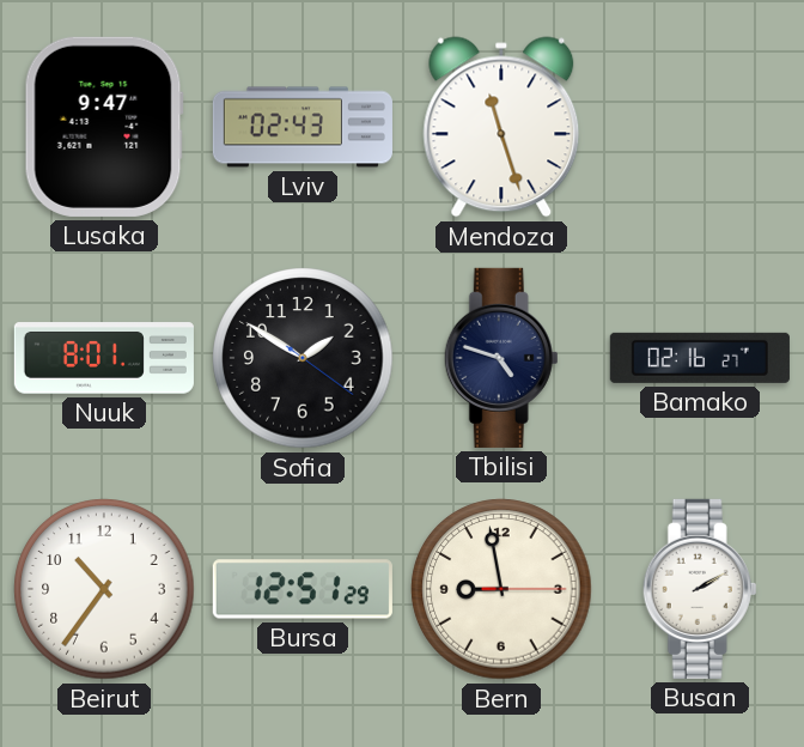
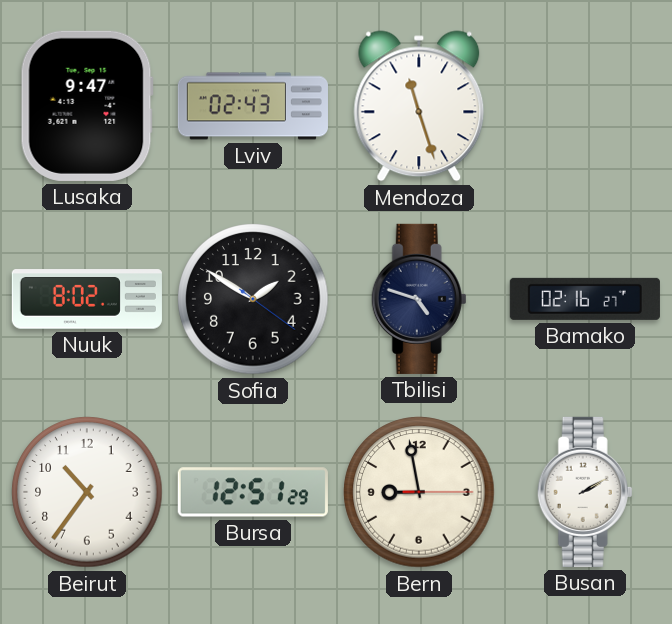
Nuuk: 8:01 -> 8:02 (87, 299)
